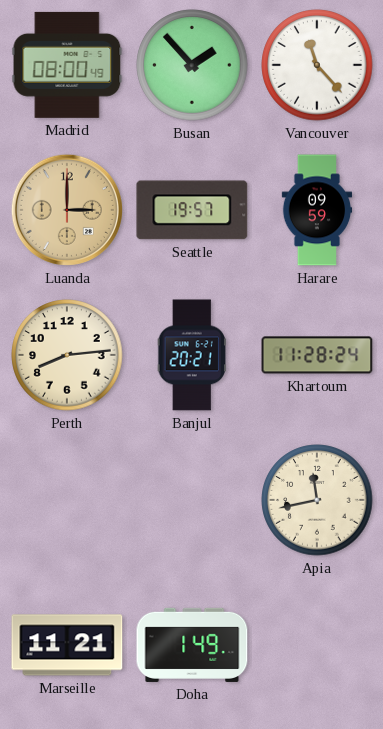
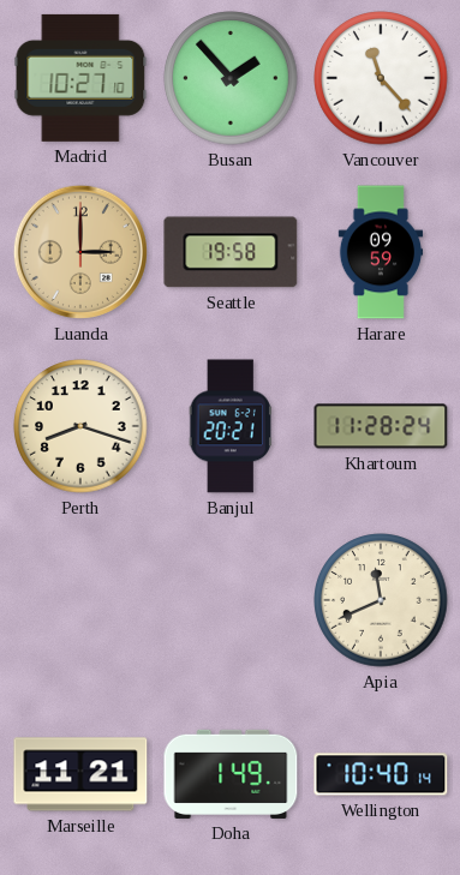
Madrid: 08:00 -> 10:27 (80, 78)
Seattle: 19:57 -> 19:58 (231, 252)
Perth: 8:14 -> 8:18 (80, 426)
Apia: 11:43 -> 11:41 (381, 600)
Wellington: none -> 10:40 (381, 774)
